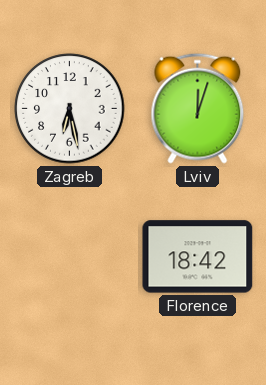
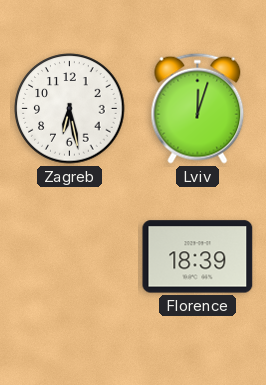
Florence: 18:42 -> 18:39 (198, 257)
